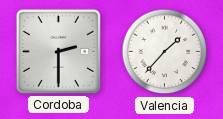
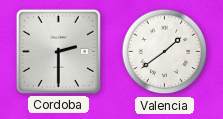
Valencia: 1:37 -> 1:39 (165, 52)
